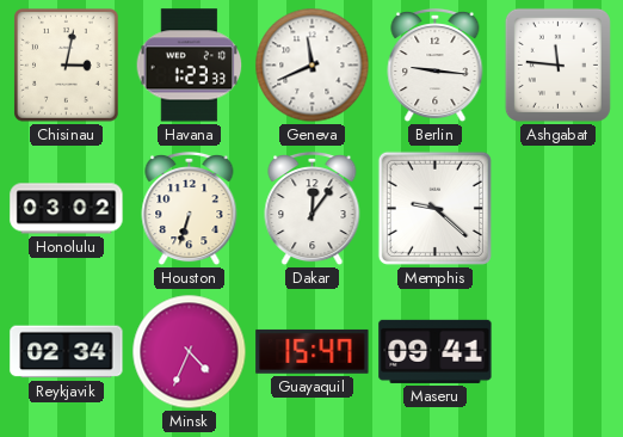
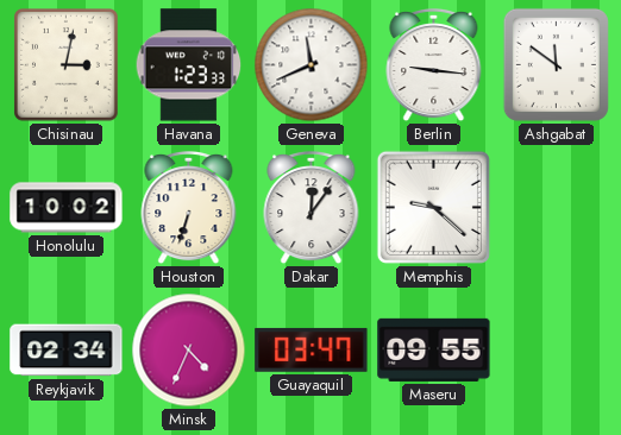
Ashgabat: 11:46 -> 11:51 (556, 64)
Honolulu: 03:02 -> 10:02 (67, 208)
Guayaquil: 15:47 -> 03:47 (312, 349)
Maseru: 09:41 -> 09:55 (434, 349)
